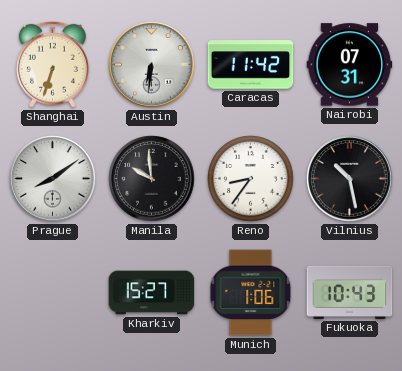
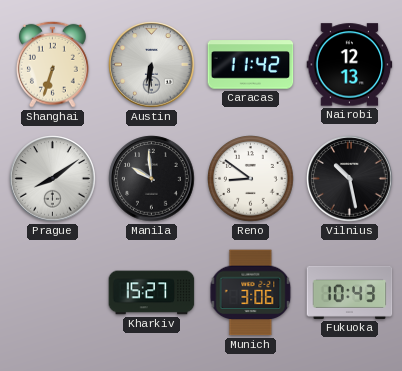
Nairobi: 07:31 -> 12:13 (350, 65)
Reno: 8:36 -> 8:51 (251, 179)
Munich: 1:06 -> 3:06 (251, 293)
